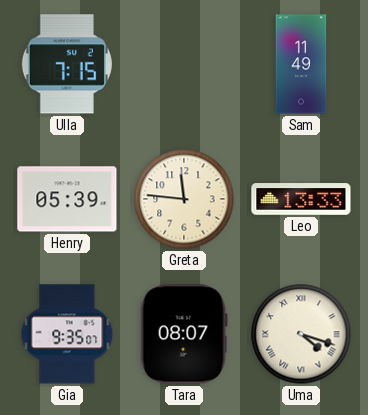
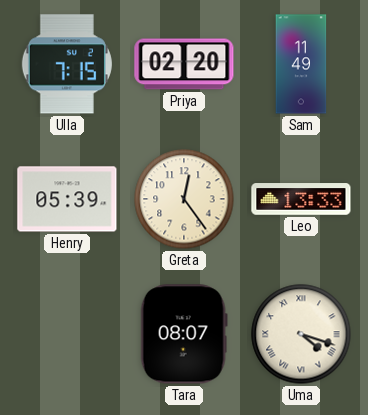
Priya: none -> 02:20 (184, 64)
Greta: 11:46 -> 12:24 (184, 199)
Gia: 9:35 -> none (67, 334)
